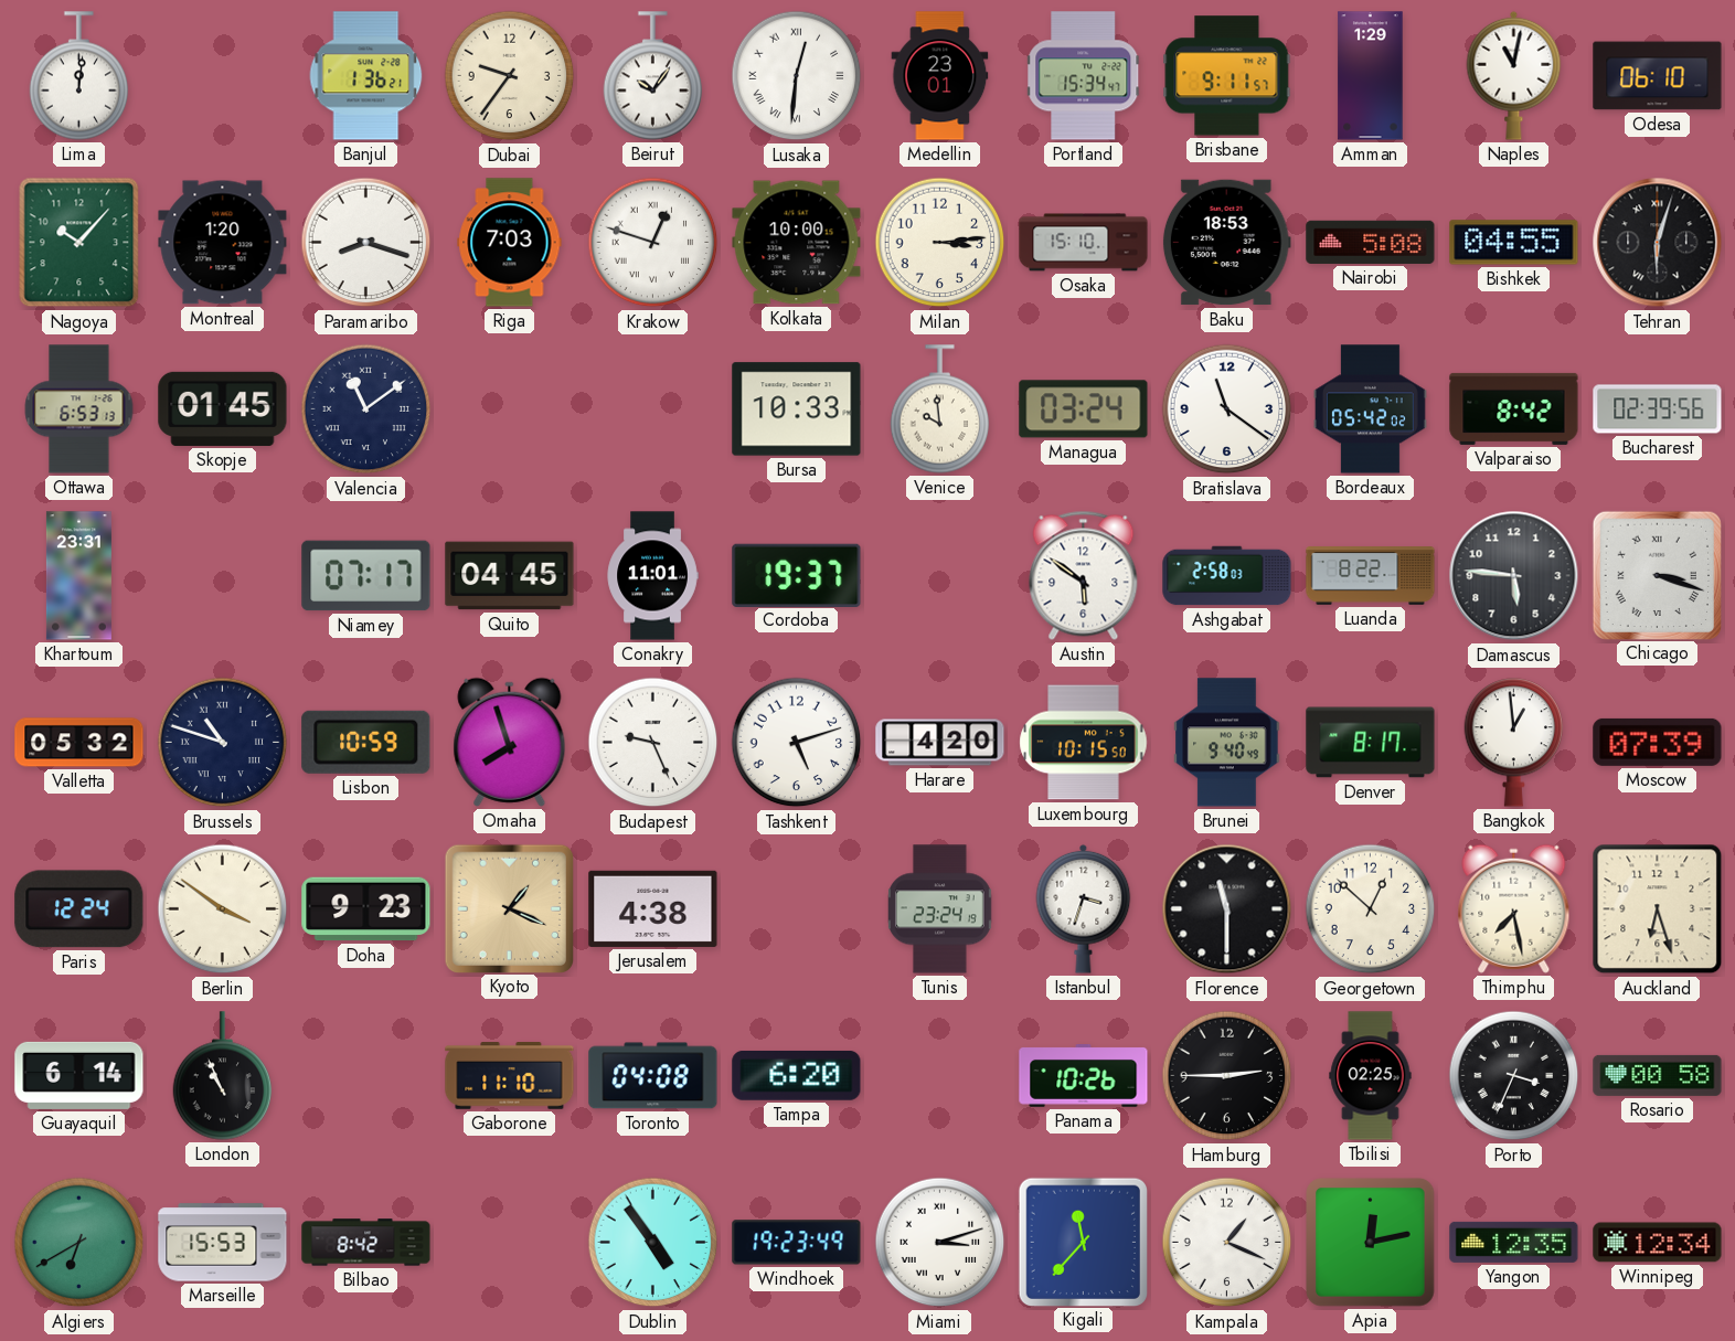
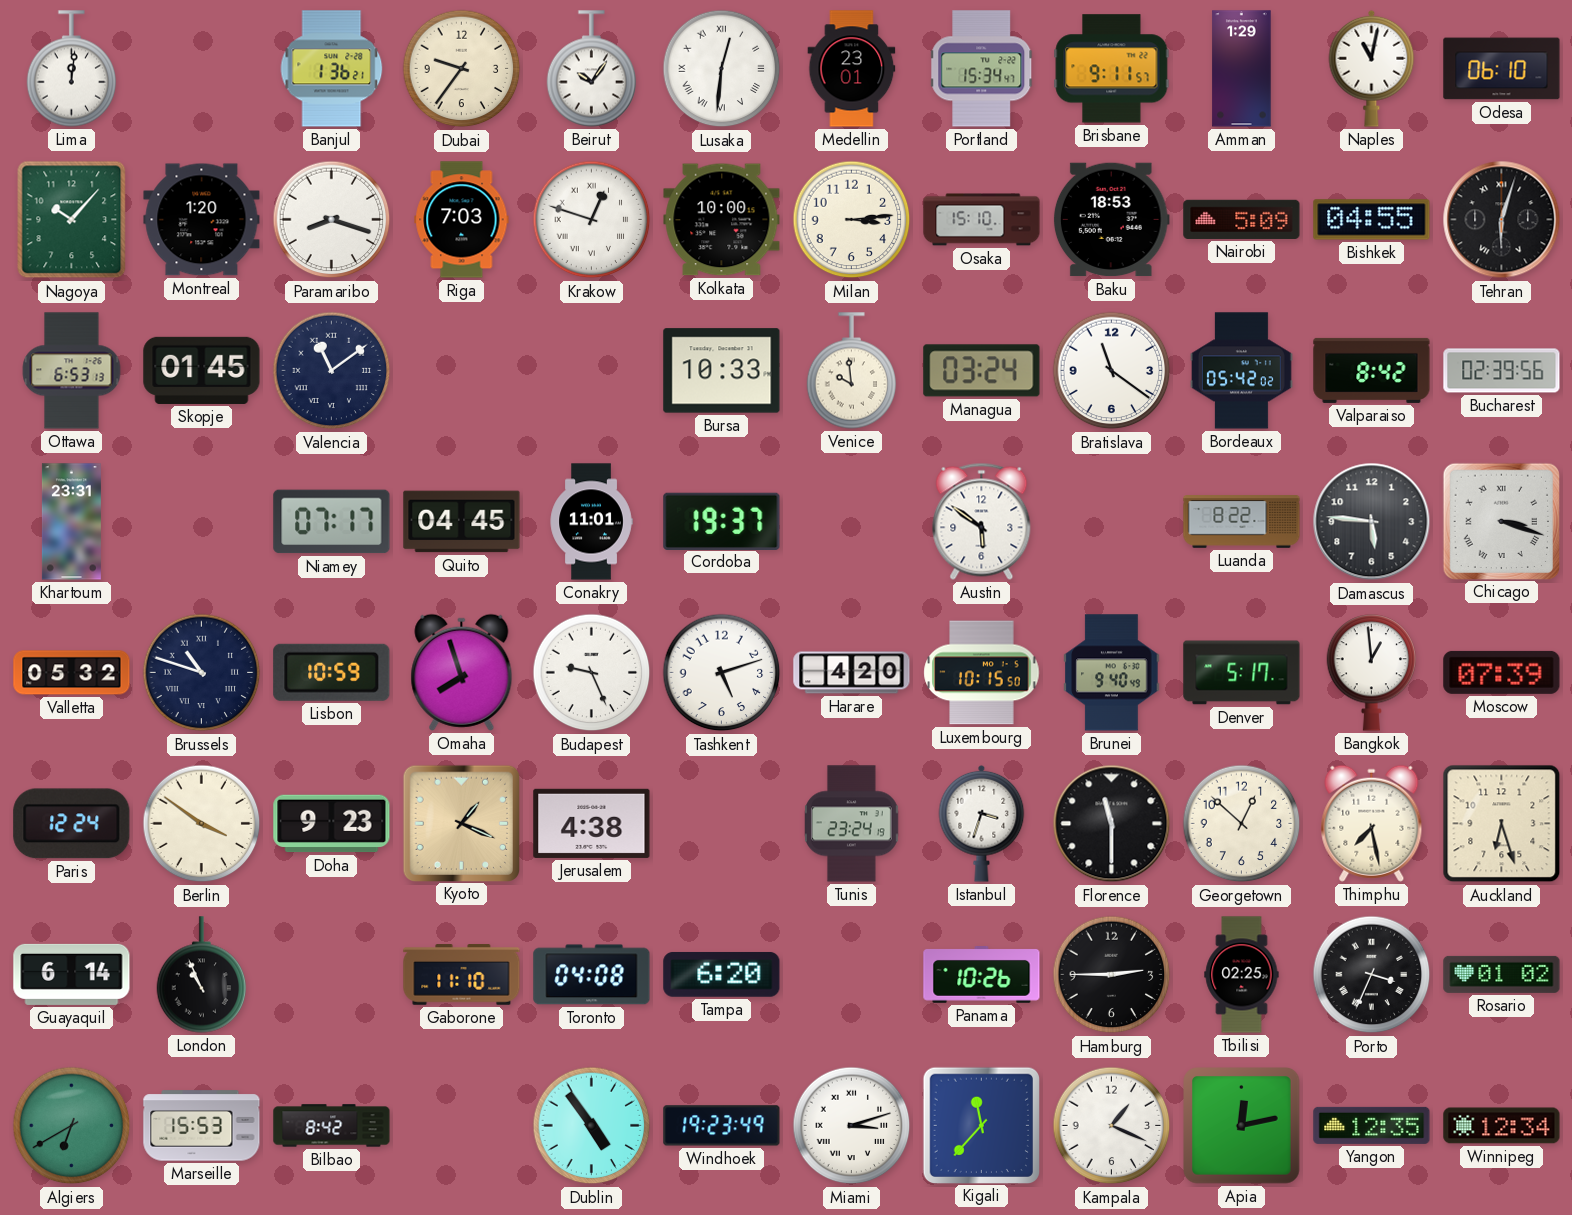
Nairobi: 5:08 -> 5:09 (1242, 219)
Ashgabat: 2:58 -> none (1227, 576)
Denver: 8:17 -> 5:17 (1242, 673)
Rosario: 00:58 -> 01:02 (1502, 974)
